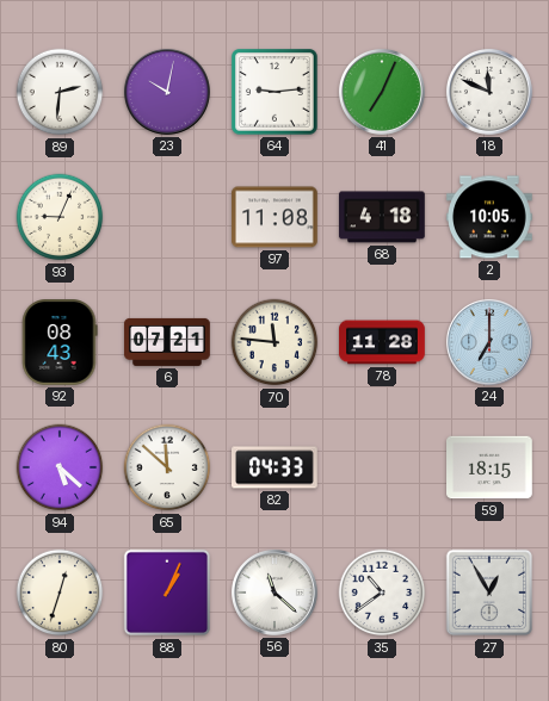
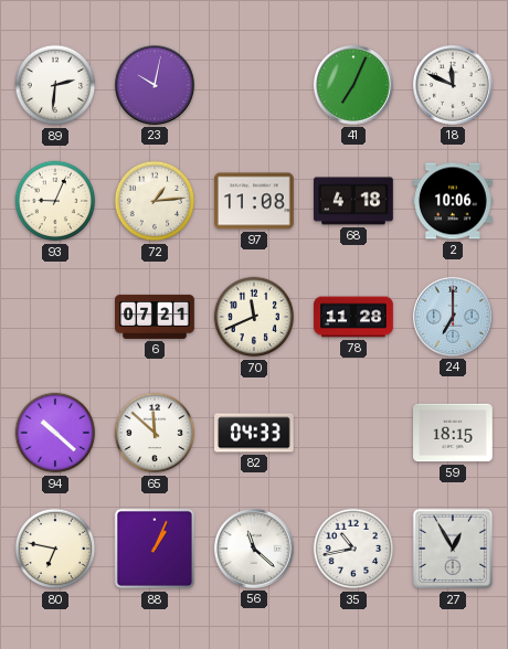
64: 9:14 -> none (276, 93)
72: none -> 1:14 (155, 201)
2: 10:05 -> 10:06 (454, 201)
92: 08:43 -> none (60, 343)
70: 11:46 -> 11:41 (254, 317)
94: 5:22 -> 10:22 (55, 433)
80: 12:33 -> 6:47 (55, 549)
35: 10:39 -> 10:43 (353, 549)
